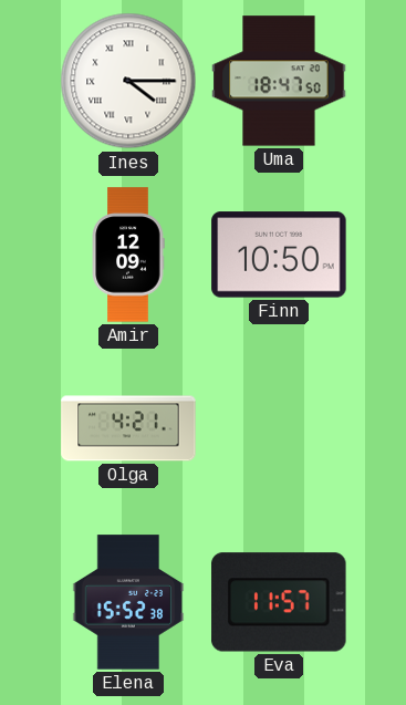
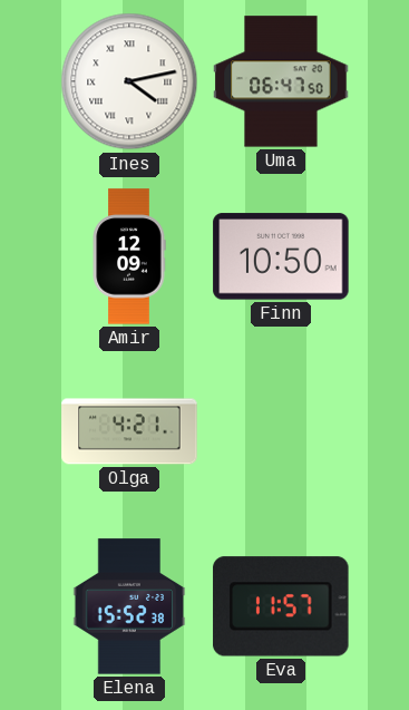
Ines: 4:15 -> 4:13 (129, 81)
Uma: 18:47 -> 06:47 (281, 81)
